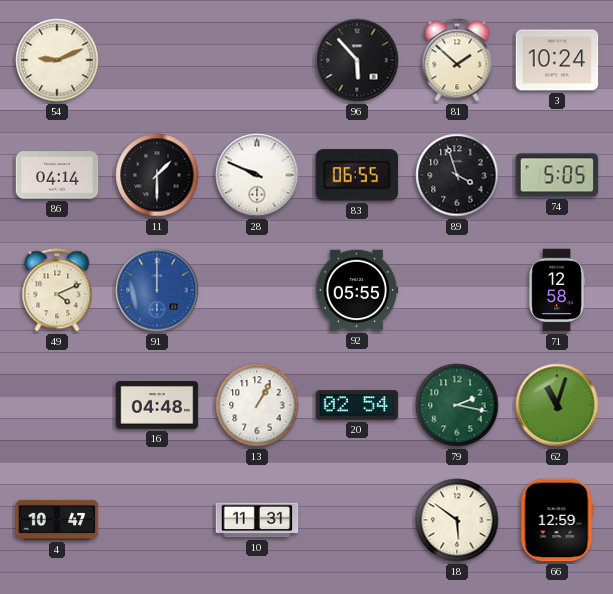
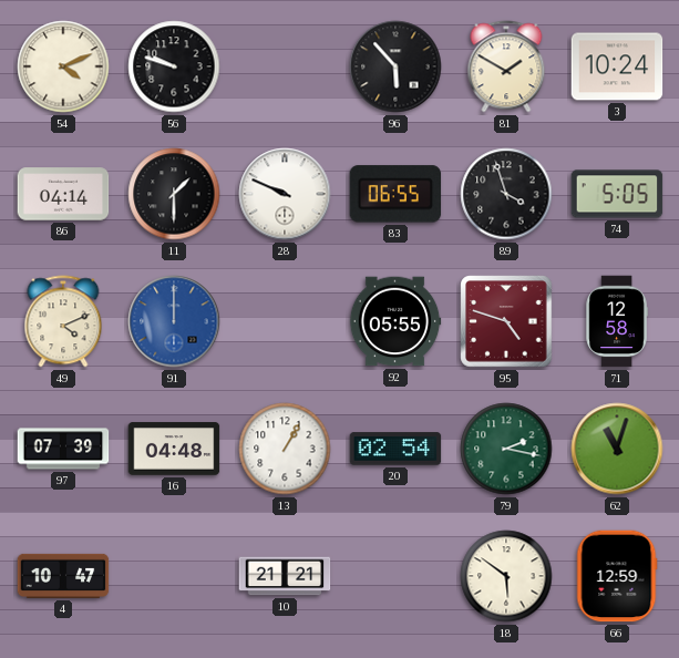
54: 9:11 -> 4:11 (63, 66)
56: none -> 9:48 (174, 66)
81: 1:52 -> 1:50 (506, 66)
95: none -> 4:48 (506, 321)
97: none -> 07:39 (63, 449)
10: 11:31 -> 21:21 (285, 576)
